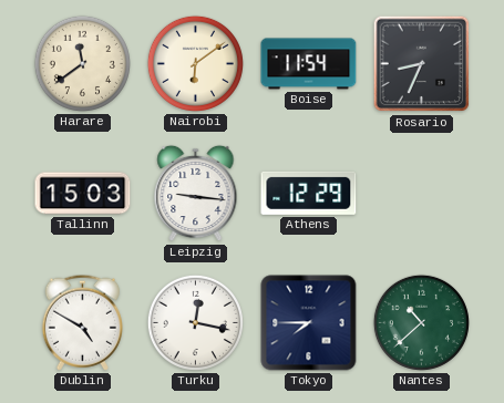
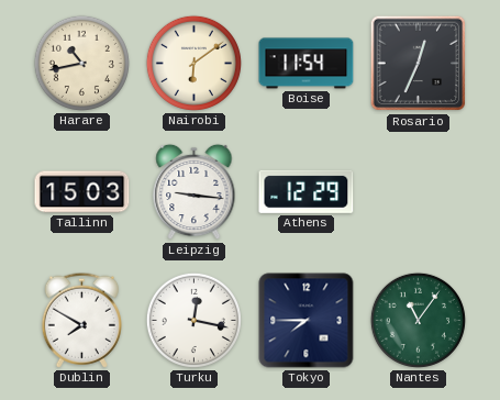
Harare: 11:39 -> 10:43 (81, 63)
Rosario: 8:34 -> 12:34 (419, 64)
Dublin: 4:50 -> 7:50 (81, 320)
Nantes: 10:38 -> 11:06 (418, 320)
